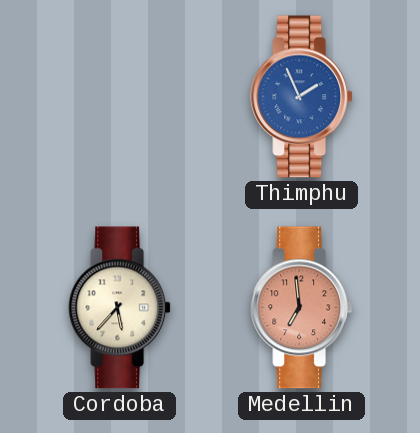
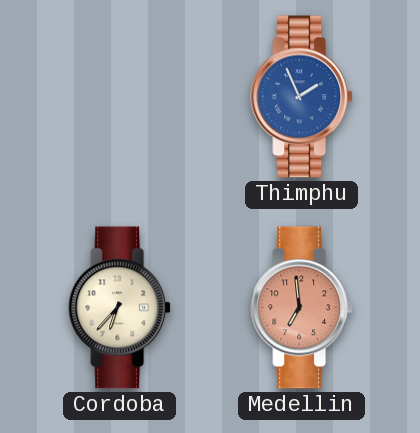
Cordoba: 5:37 -> 6:37 (120, 308)
